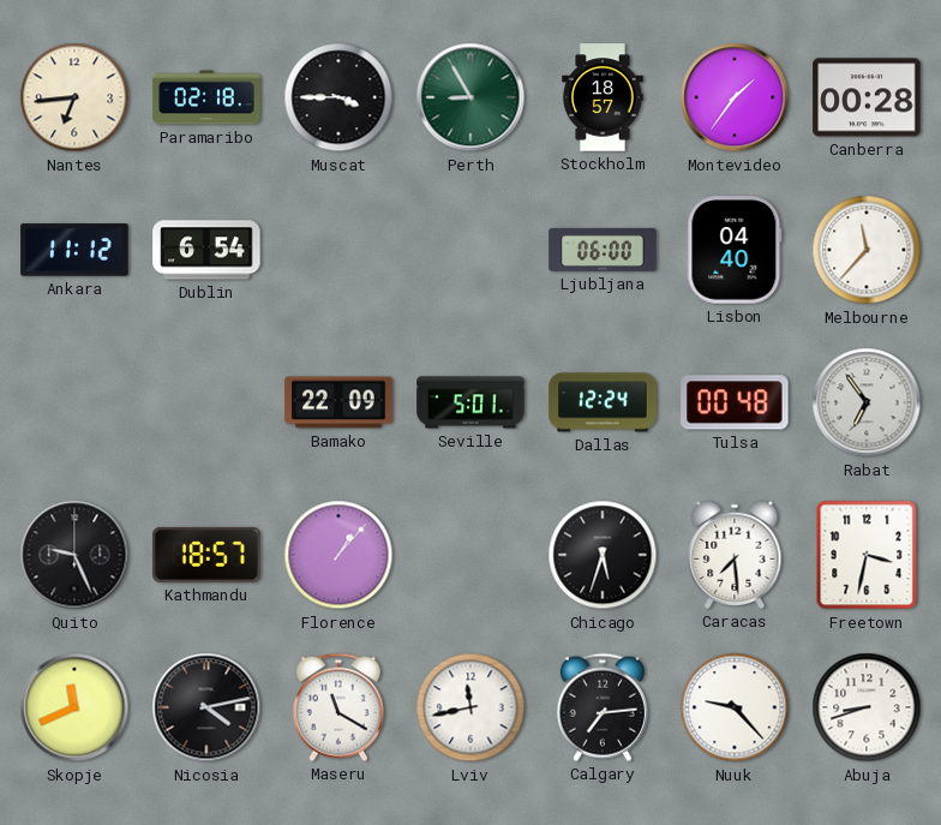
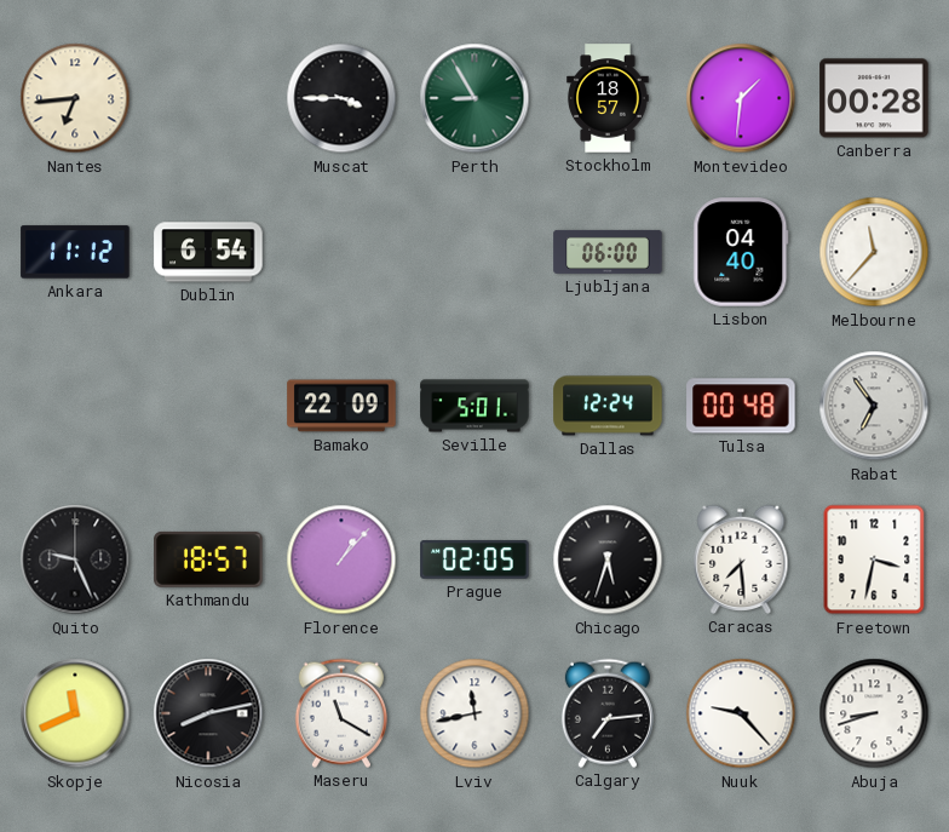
Paramaribo: 02:18 -> none (206, 97)
Montevideo: 1:36 -> 1:31 (741, 98)
Prague: none -> 02:05 (475, 560)
Nicosia: 4:13 -> 8:13 (208, 713)
